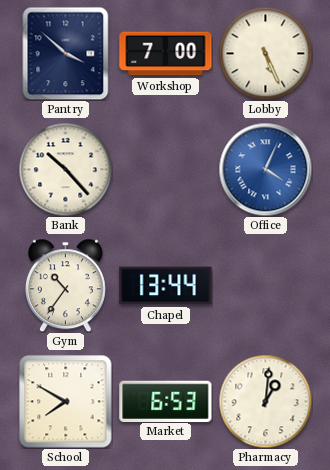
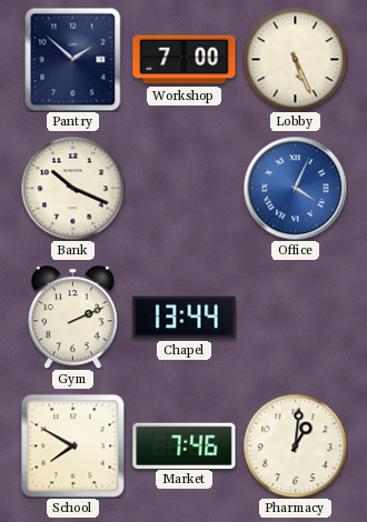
Pantry: 3:52 -> 1:52 (73, 59)
Bank: 10:23 -> 10:19 (72, 188)
Gym: 10:36 -> 2:11 (72, 317)
Market: 6:53 -> 7:46 (185, 445)
